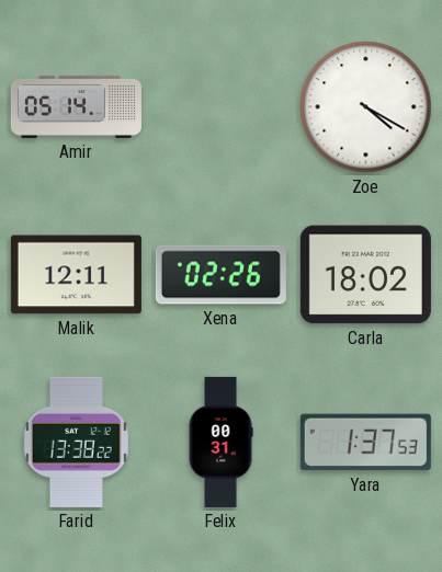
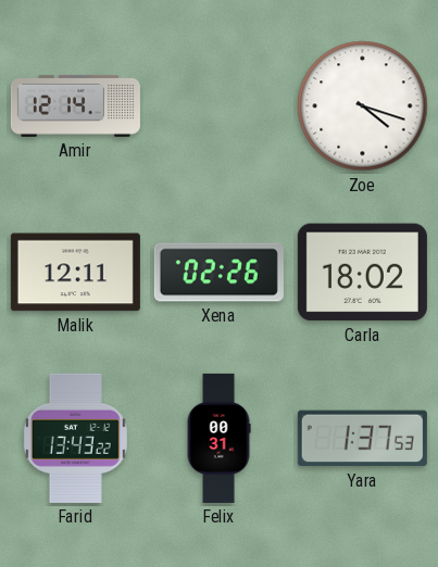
Amir: 05:14 -> 12:14 (75, 105)
Zoe: 4:20 -> 4:18 (363, 106)
Farid: 13:38 -> 13:43 (75, 438)
